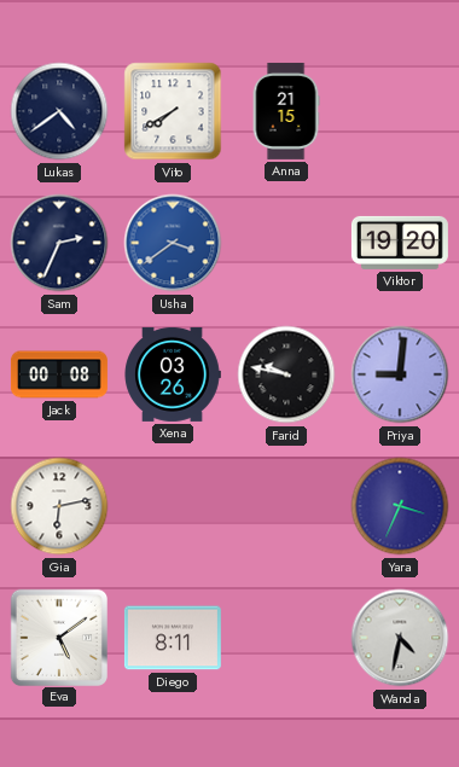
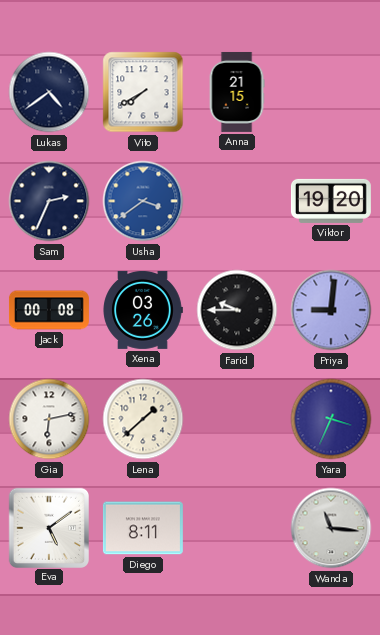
Farid: 9:47 -> 9:45 (237, 310)
Lena: none -> 1:38 (143, 419)
Wanda: 4:32 -> 11:16 (331, 528)
